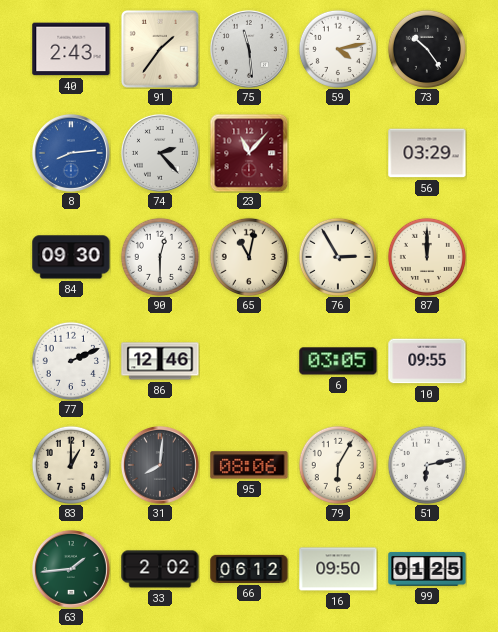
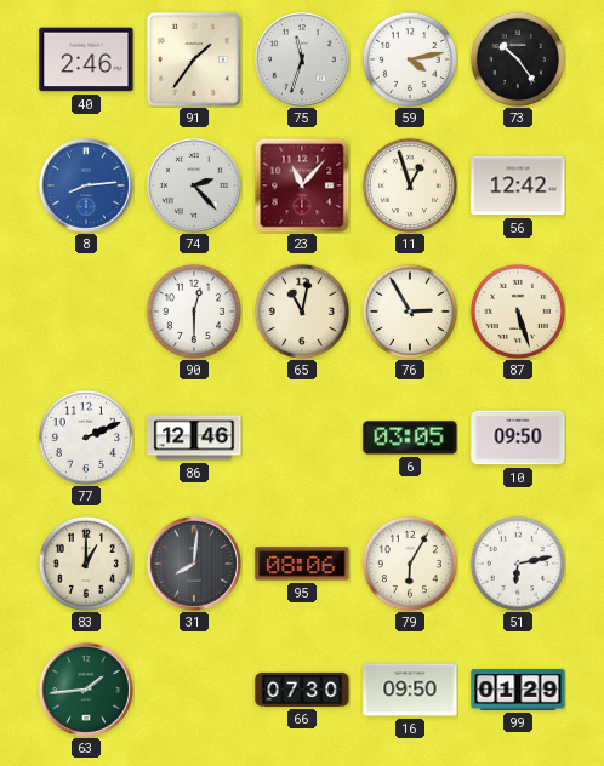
40: 2:43 -> 2:46 (86, 59)
75: 11:29 -> 11:33 (302, 59)
11: none -> 12:57 (410, 185)
56: 03:29 -> 12:42 (518, 185)
84: 09:30 -> none (71, 257)
87: 12:00 -> 5:27 (518, 311)
10: 09:55 -> 09:50 (518, 438)
33: 2:02 -> none (160, 569)
66: 06:12 -> 07:30 (302, 690)
99: 01:25 -> 01:29 (518, 690)
